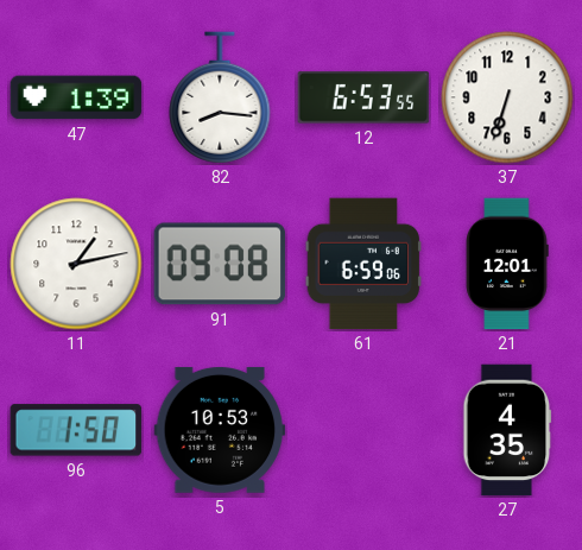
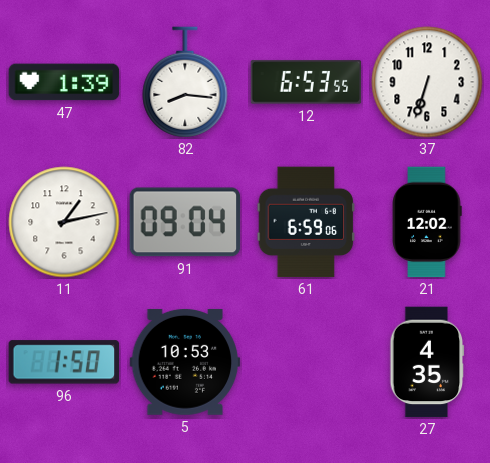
91: 09:08 -> 09:04 (185, 222)
21: 12:01 -> 12:02 (427, 222)
